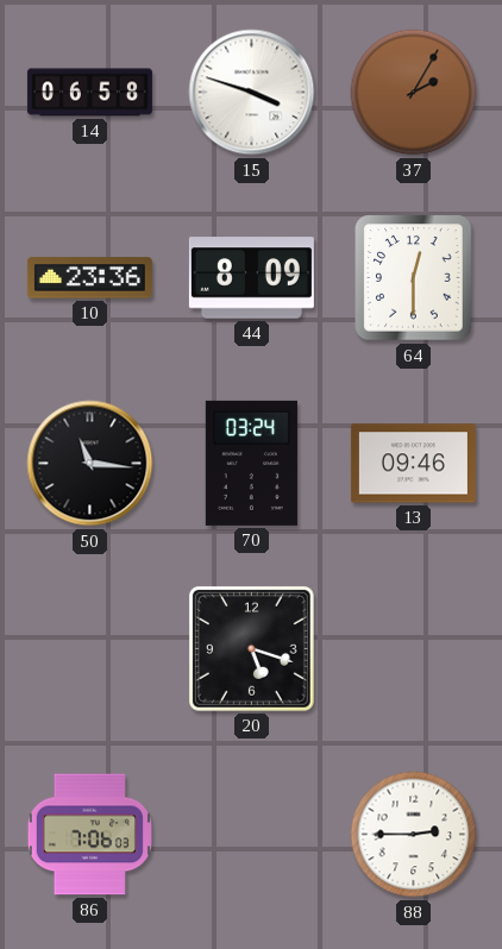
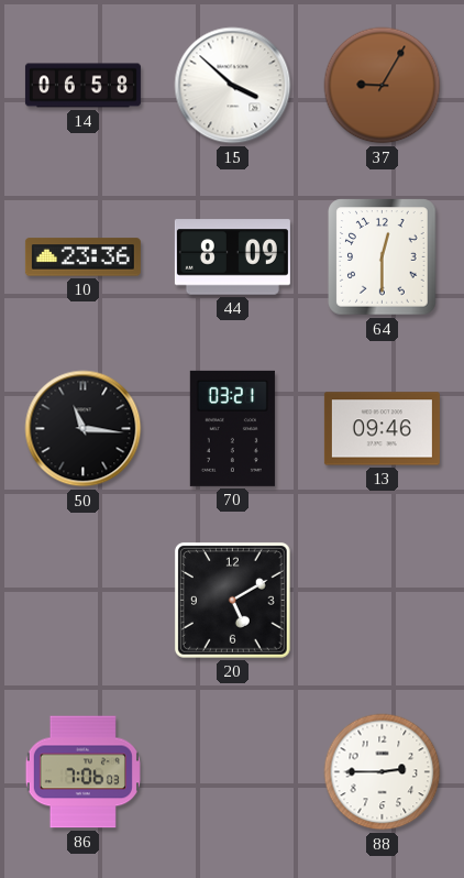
15: 3:48 -> 3:52 (233, 86)
37: 2:05 -> 9:05 (383, 86)
70: 03:24 -> 03:21 (232, 428)
20: 5:18 -> 5:10 (232, 600)
